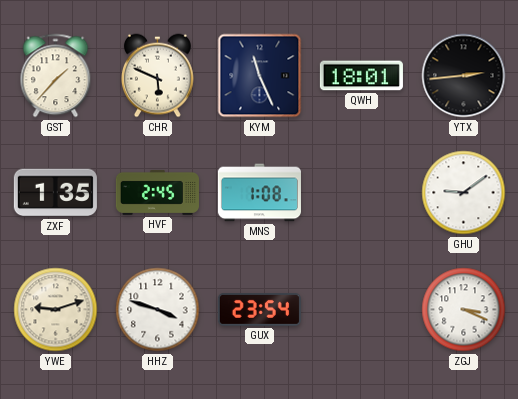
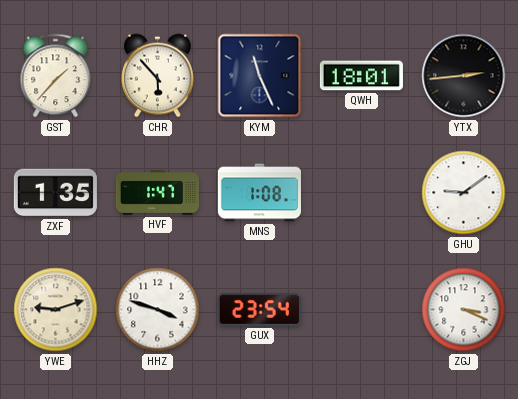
CHR: 5:49 -> 5:53 (157, 76)
HVF: 2:45 -> 1:47 (157, 192)
